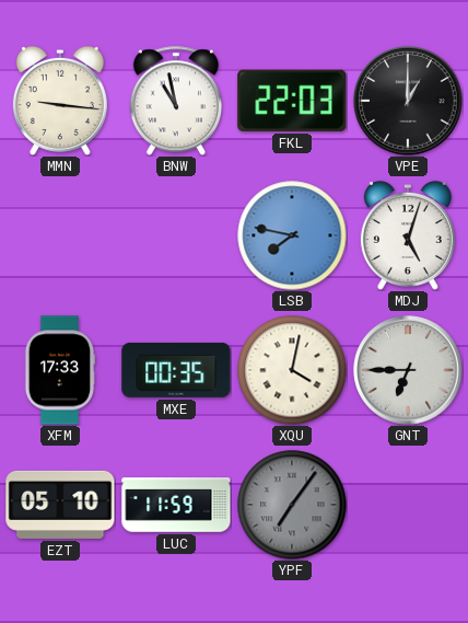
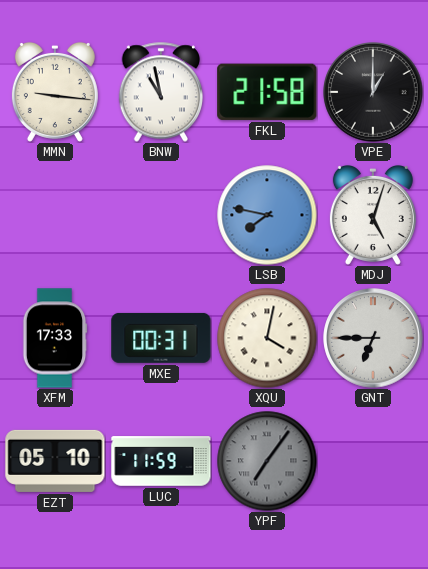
FKL: 22:03 -> 21:58 (267, 92)
MXE: 00:35 -> 00:31 (161, 338)
